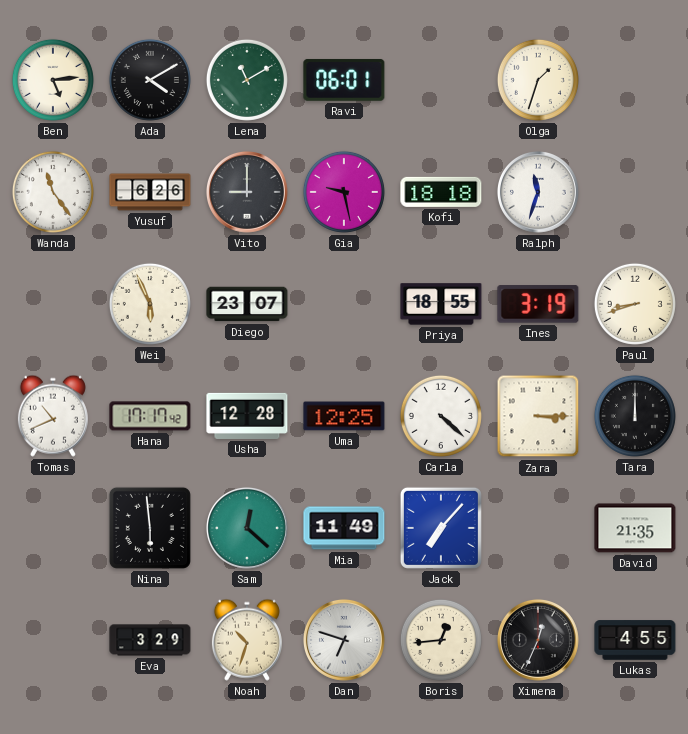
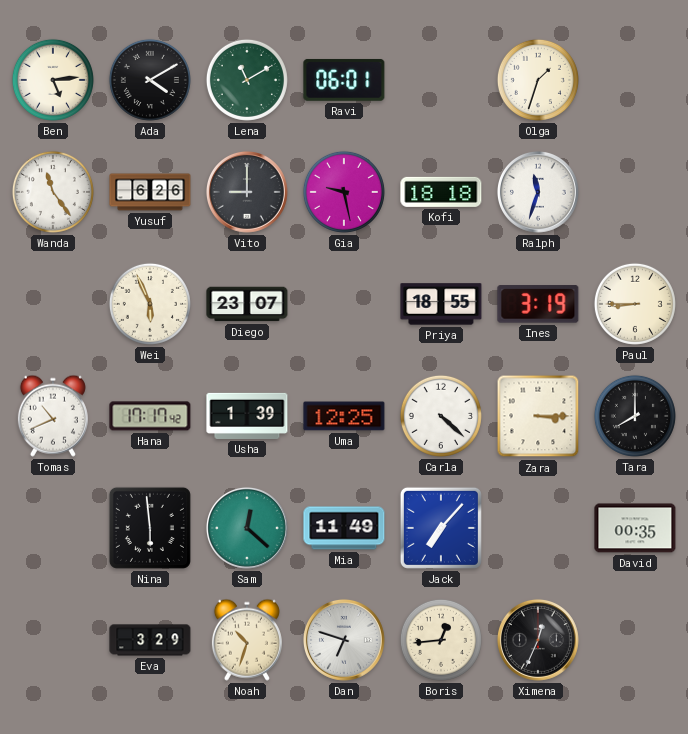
Paul: 8:42 -> 8:45 (635, 304)
Usha: 12:28 -> 1:39 (247, 416)
Tara: 12:00 -> 8:00 (635, 416)
David: 21:35 -> 00:35 (635, 528)
Lukas: 4:55 -> none (635, 640)
